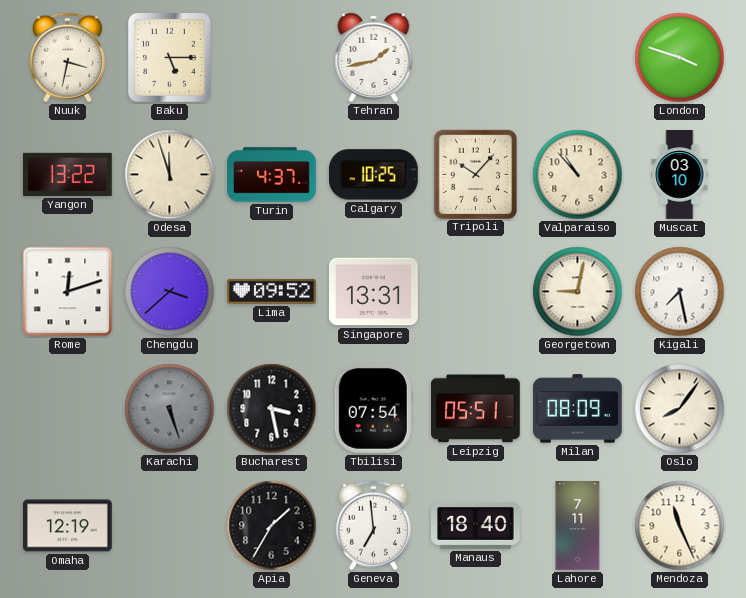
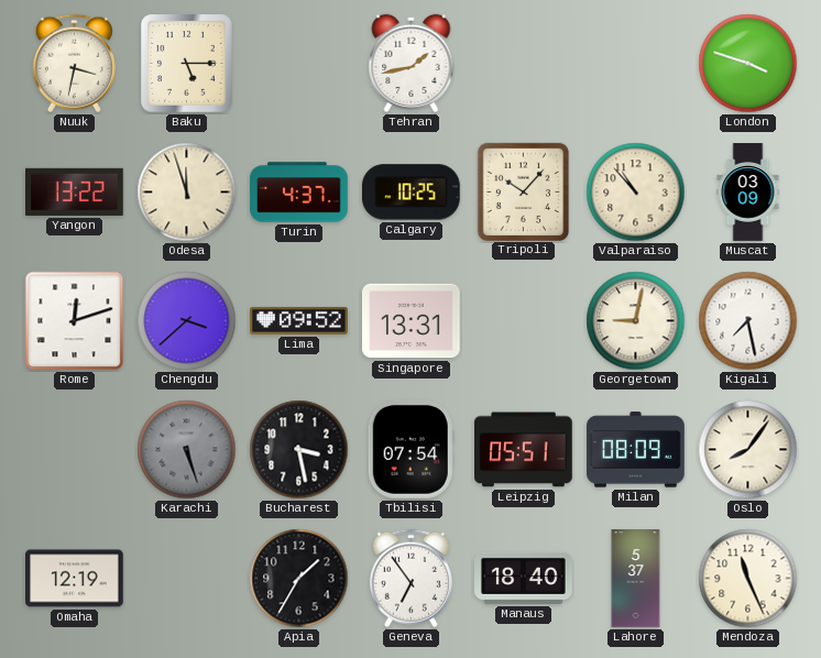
Muscat: 03:10 -> 03:09 (748, 193)
Geneva: 6:59 -> 6:54 (410, 579)
Lahore: 7:11 -> 5:37 (636, 579)
